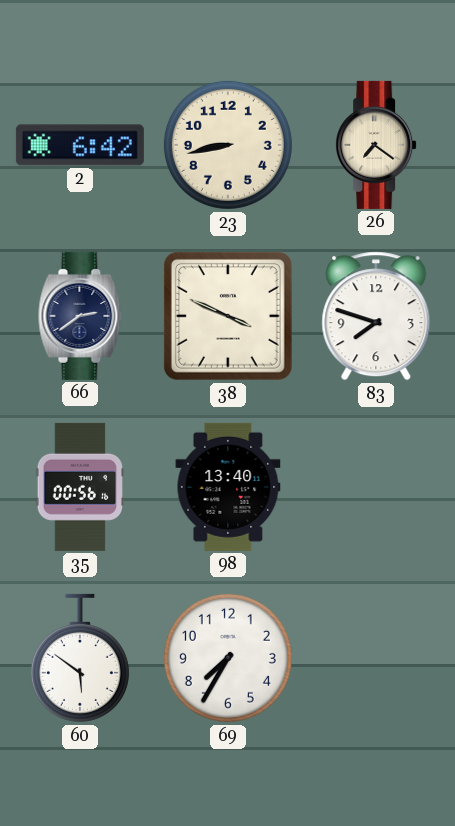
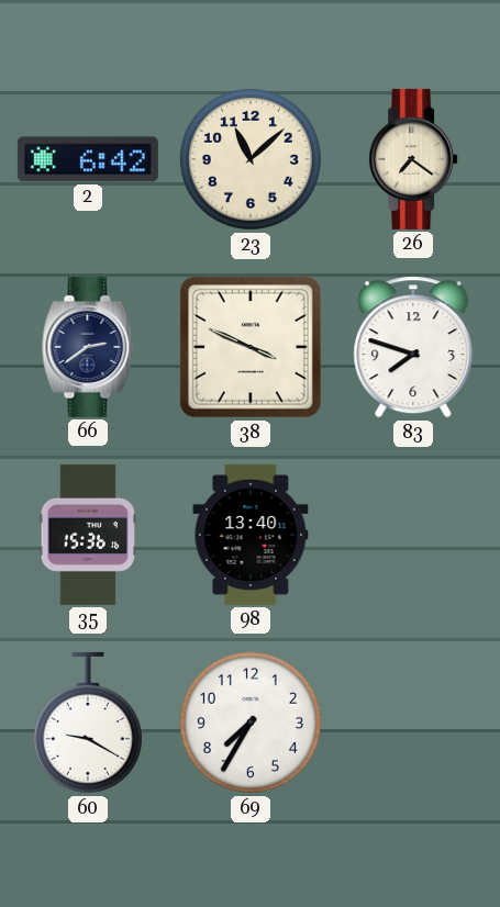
23: 8:43 -> 11:08 (251, 159)
35: 00:56 -> 15:36 (88, 535)
60: 5:51 -> 9:20 (88, 723)
